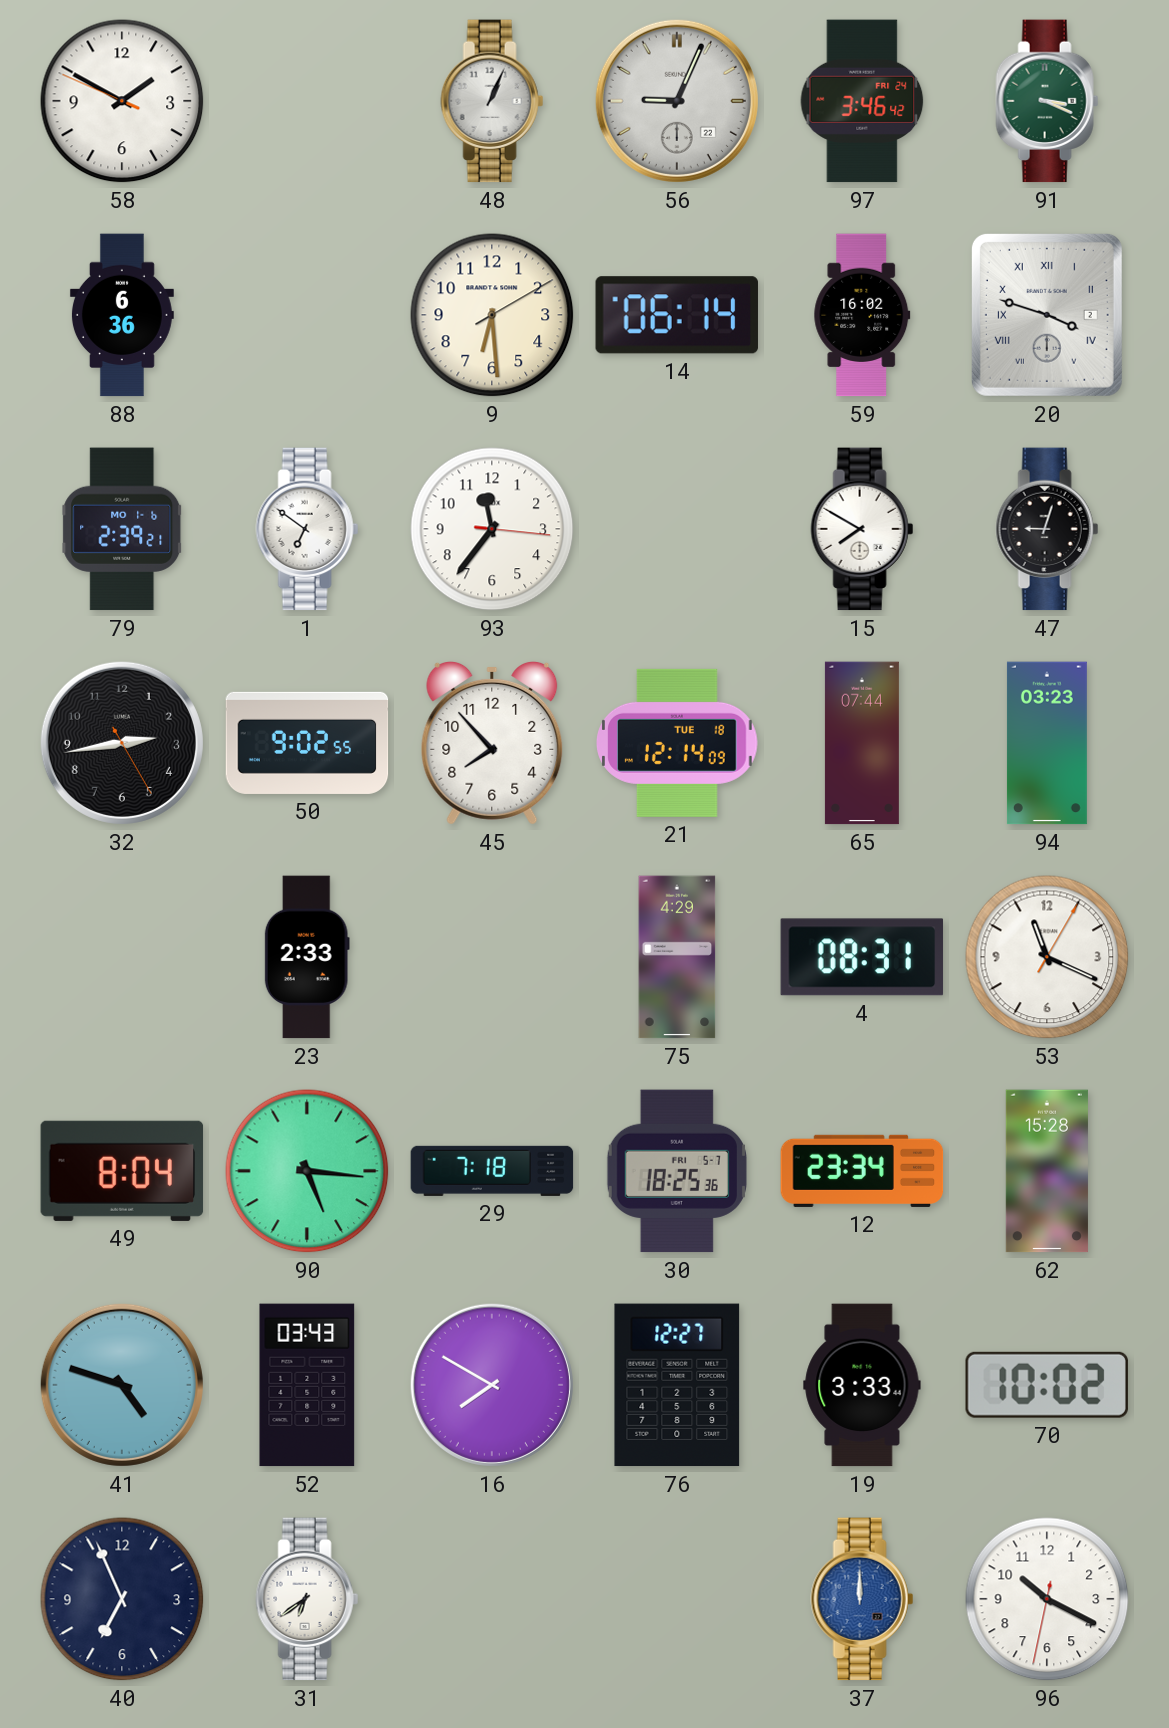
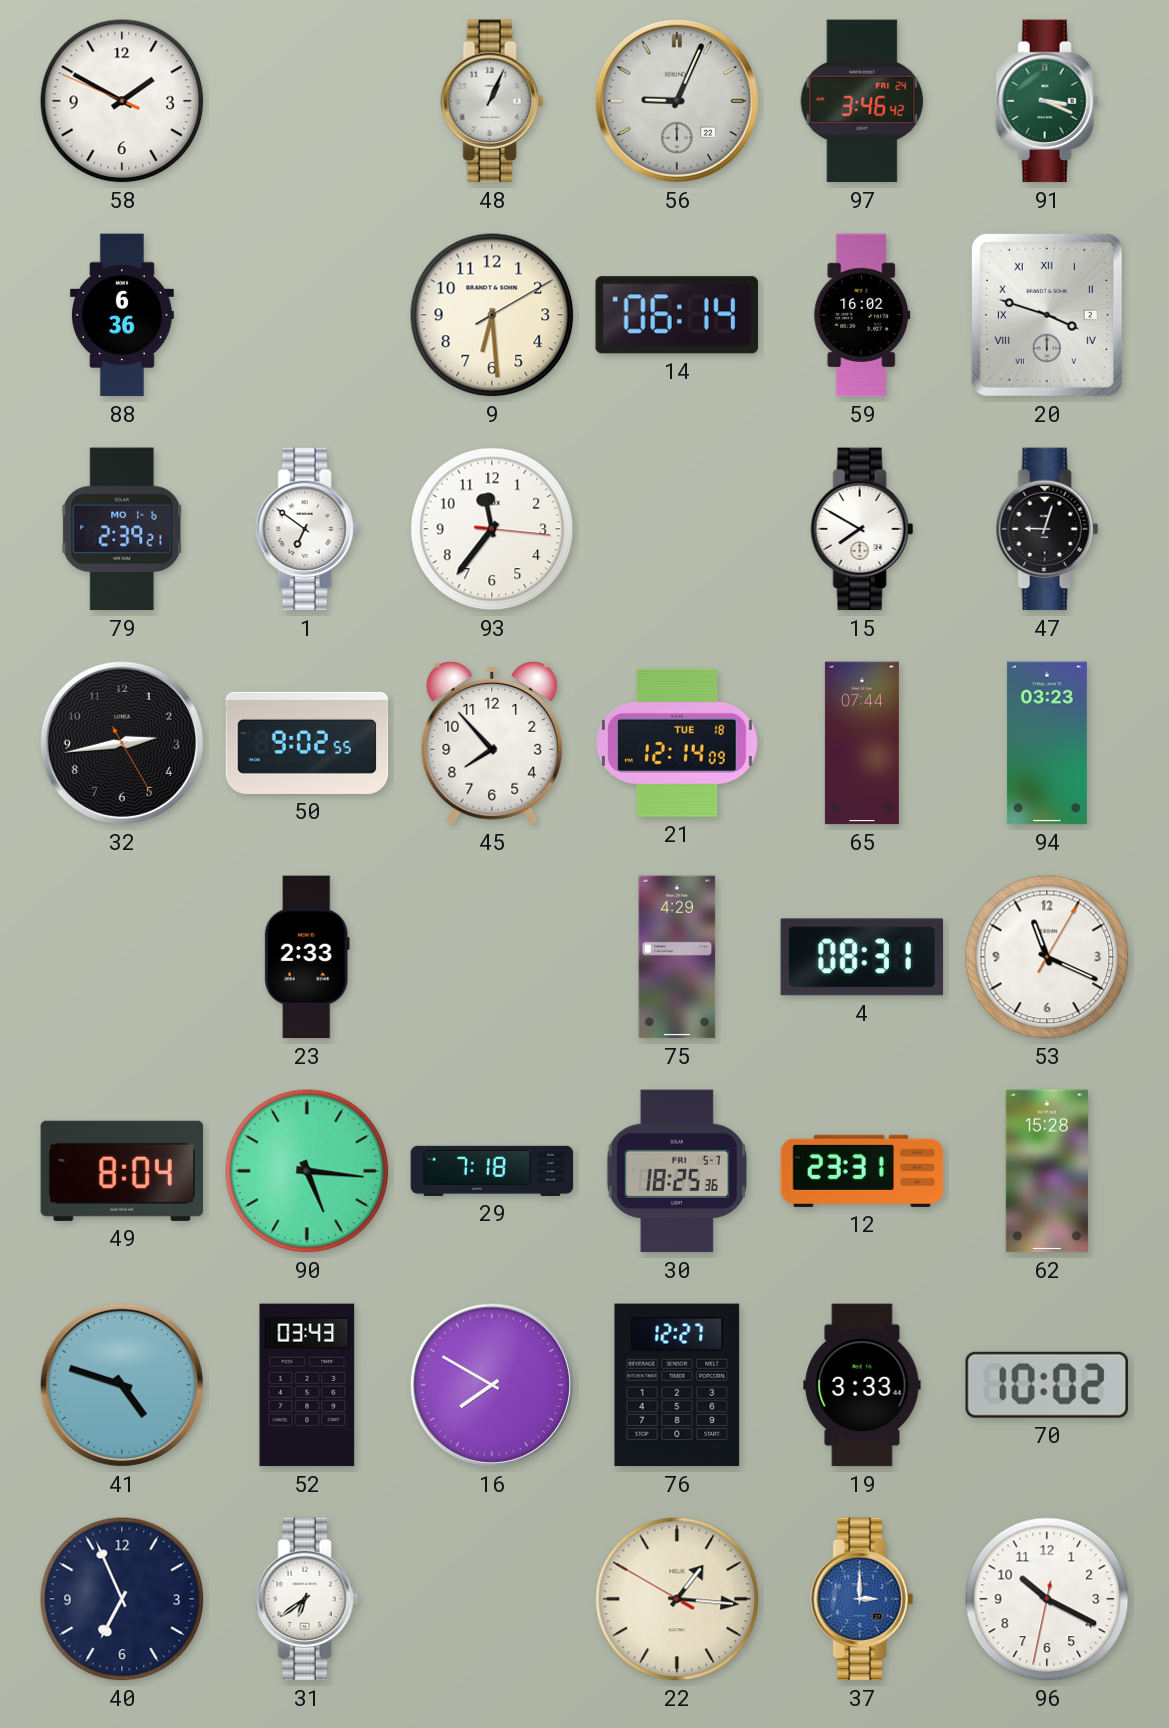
12: 23:34 -> 23:31 (862, 1171)
22: none -> 1:15 (677, 1599)
37: 12:00 -> 3:00 (862, 1599)
